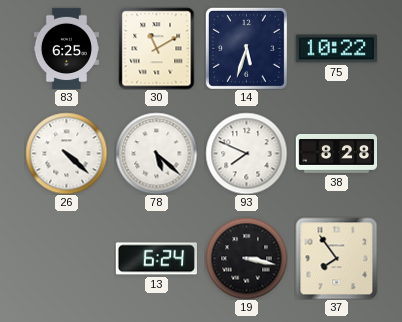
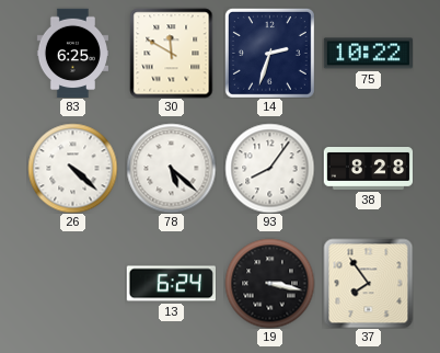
30: 11:10 -> 11:50 (172, 53)
14: 5:33 -> 2:33 (269, 53)
93: 7:49 -> 8:06 (269, 168)
